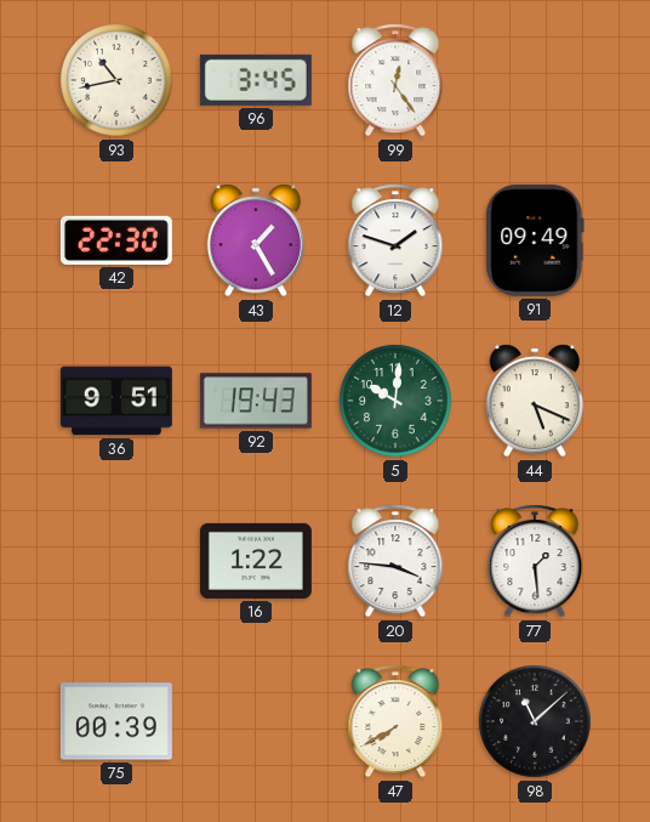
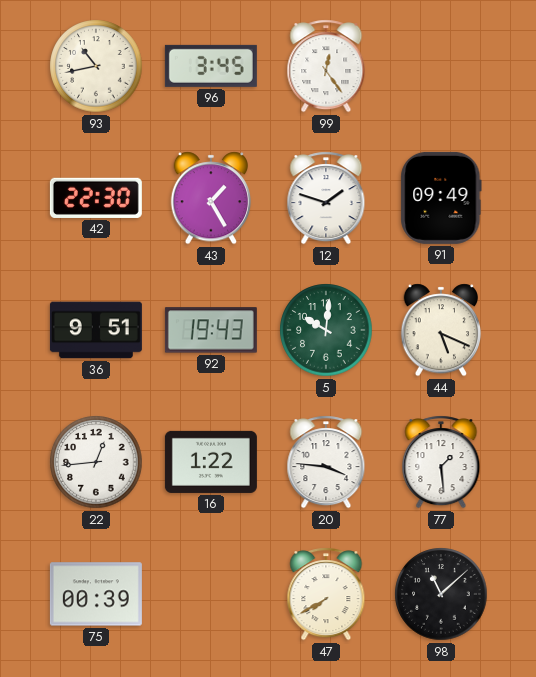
22: none -> 12:44 (96, 462)
